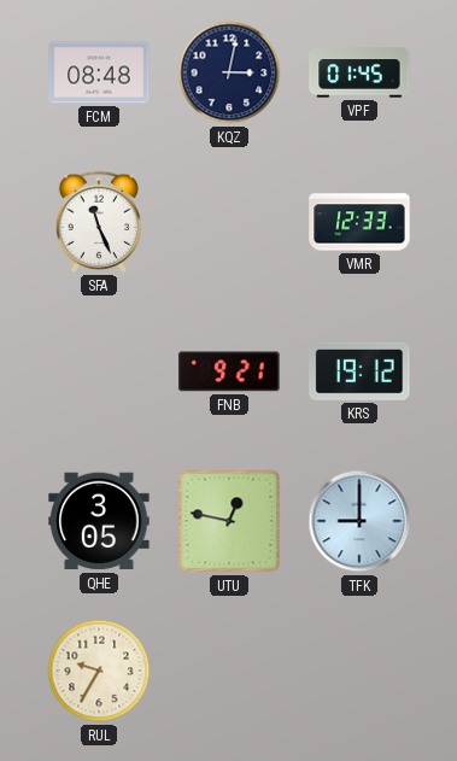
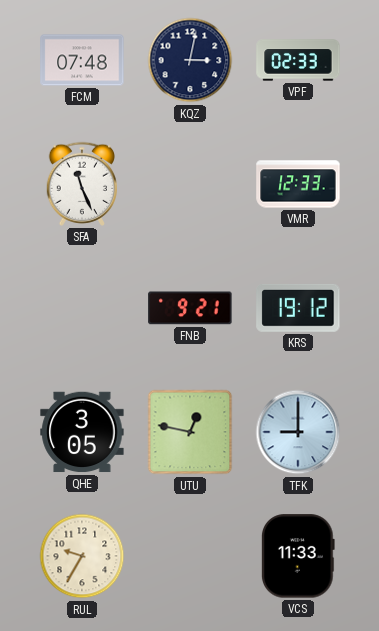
FCM: 08:48 -> 07:48 (82, 60)
VPF: 01:45 -> 02:33 (298, 60)
VCS: none -> 11:33 (298, 556)
